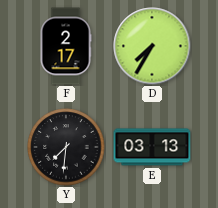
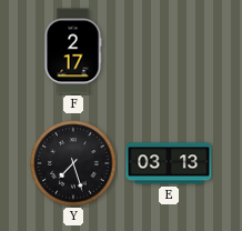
D: 7:35 -> none (152, 46)
Y: 7:31 -> 7:27 (73, 163)
